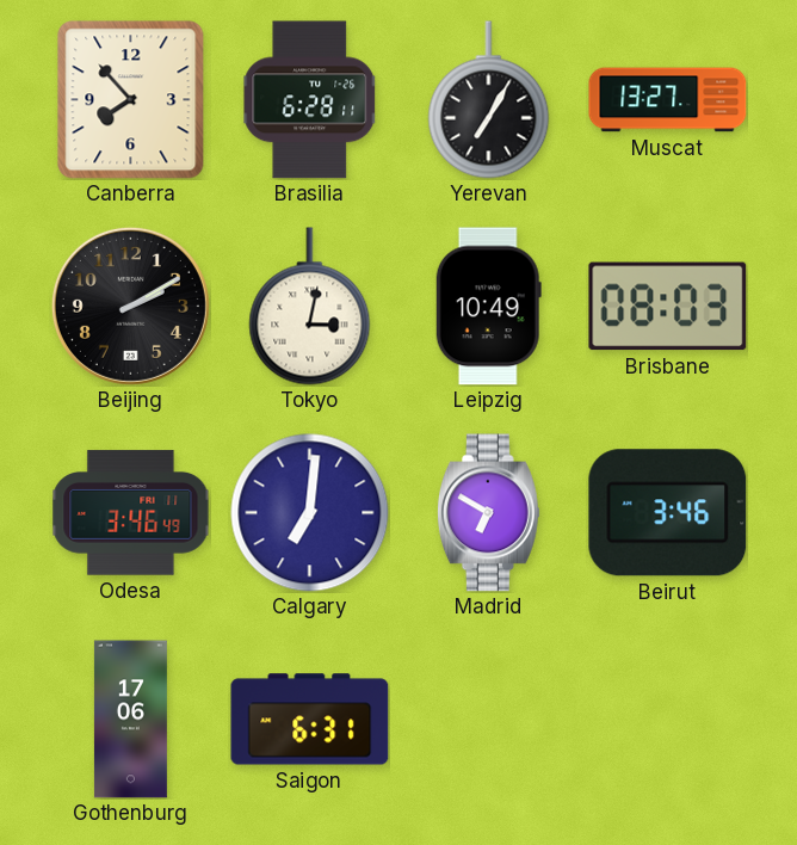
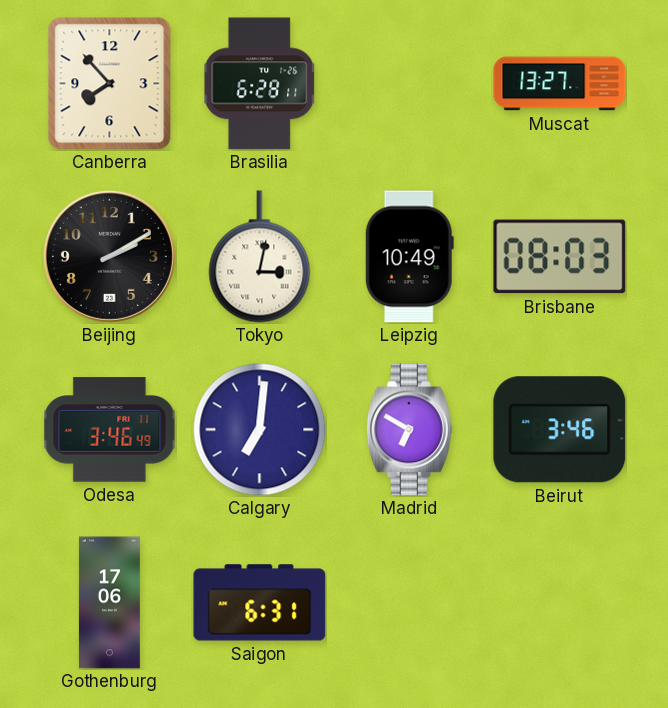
Yerevan: 7:05 -> none (489, 100)
